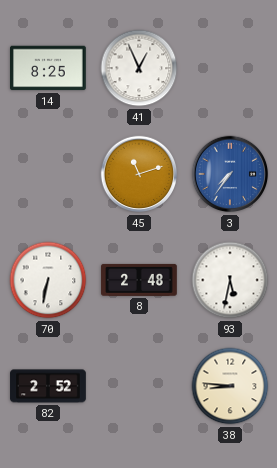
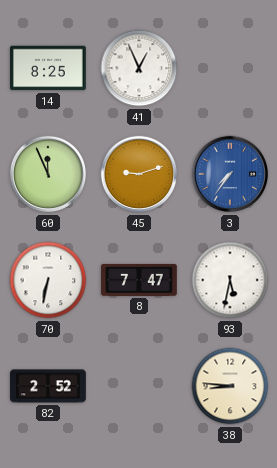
60: none -> 11:56 (48, 174)
45: 11:12 -> 9:12 (139, 174)
8: 2:48 -> 7:47 (139, 280)
